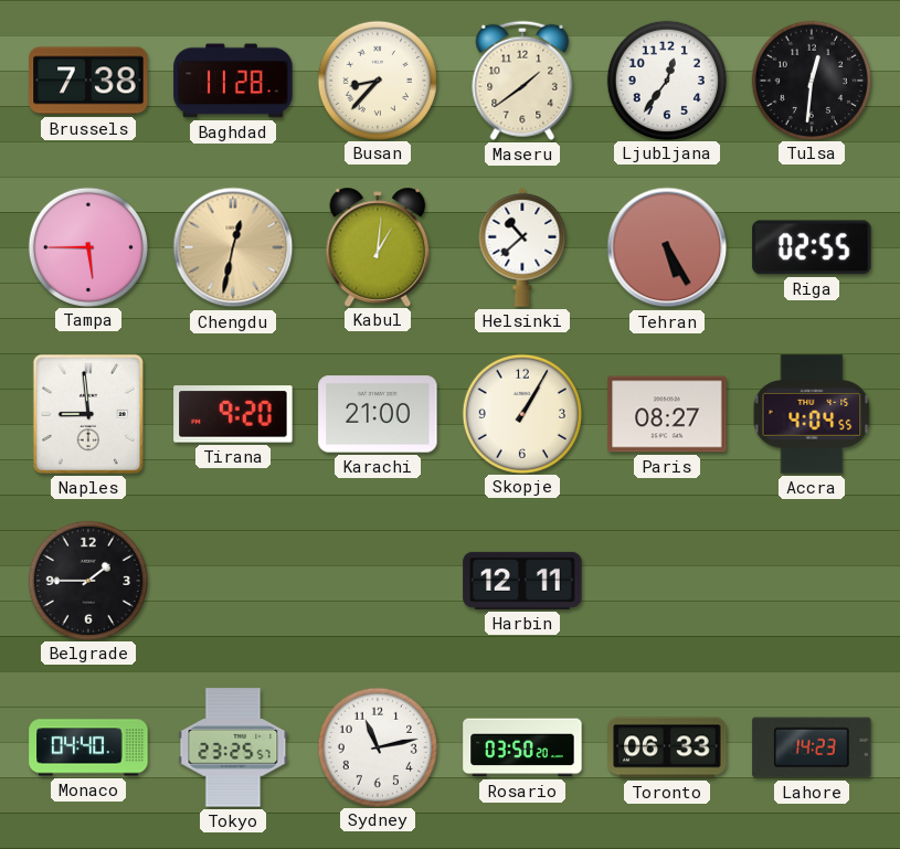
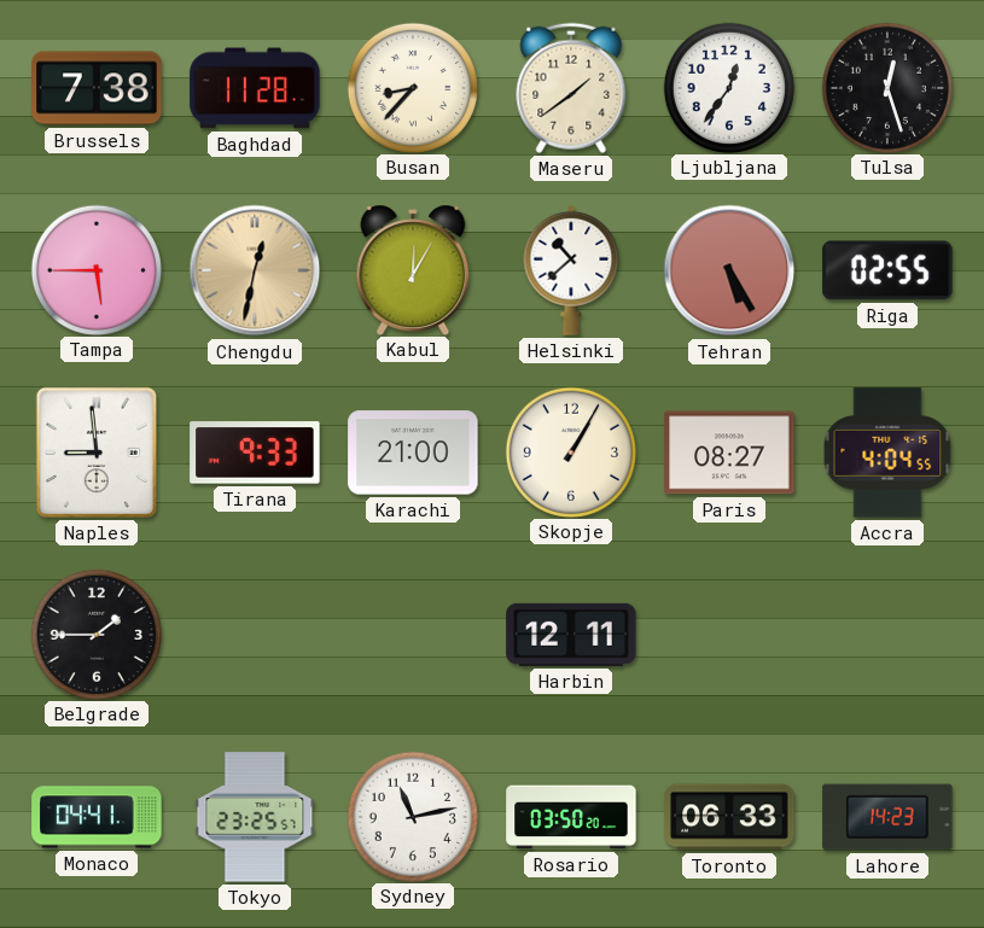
Tulsa: 12:31 -> 12:27 (886, 87)
Kabul: 1:01 -> 12:05 (413, 269)
Tirana: 9:20 -> 9:33 (255, 453)
Monaco: 04:40 -> 04:41 (97, 817)
